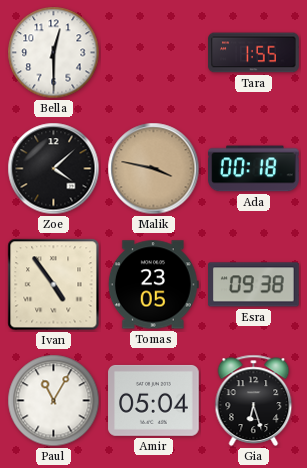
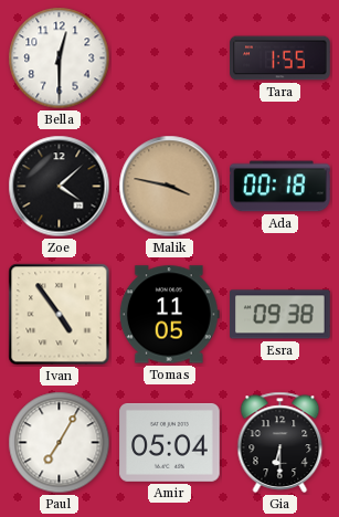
Tomas: 23:05 -> 11:05 (169, 315)
Paul: 11:05 -> 7:05 (60, 443)
Gia: 6:27 -> 6:30 (280, 442)
